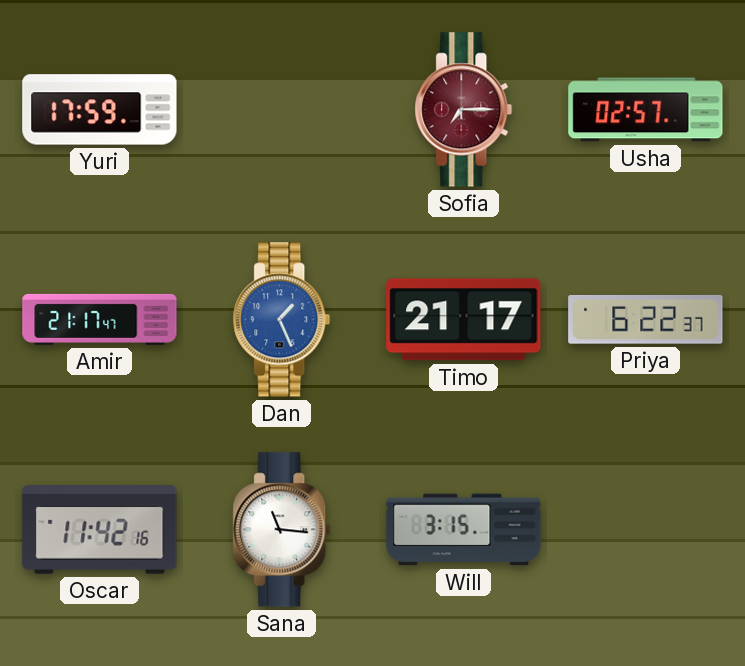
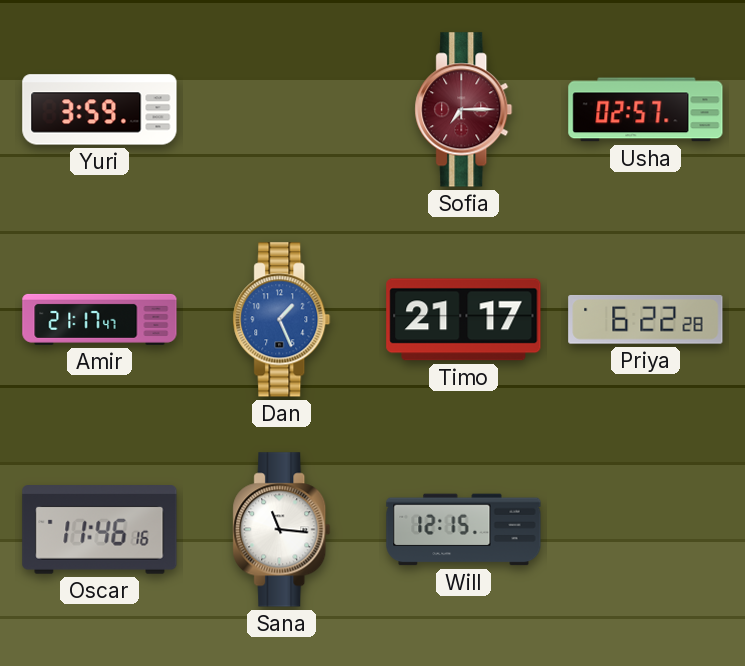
Yuri: 17:59 -> 3:59 (100, 110)
Priya: 6:22:37 -> 6:22:28 (646, 319)
Oscar: 11:42 -> 11:46 (100, 530)
Will: 3:15 -> 12:15 (464, 530)
